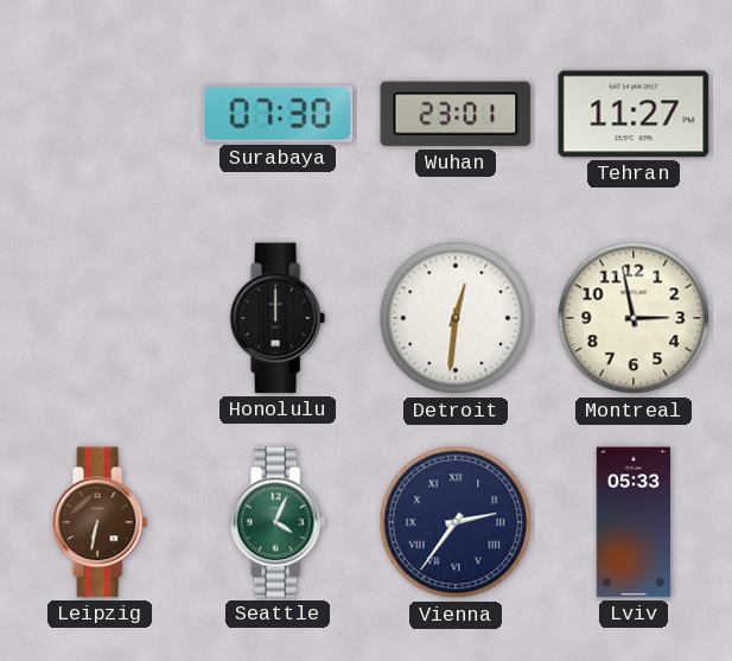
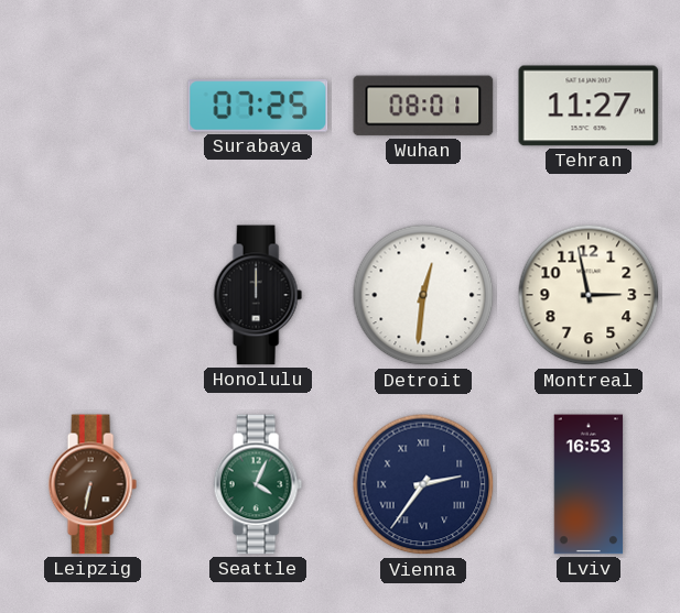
Surabaya: 07:30 -> 07:25 (258, 106)
Wuhan: 23:01 -> 08:01 (423, 106)
Lviv: 05:33 -> 16:53 (589, 484)
